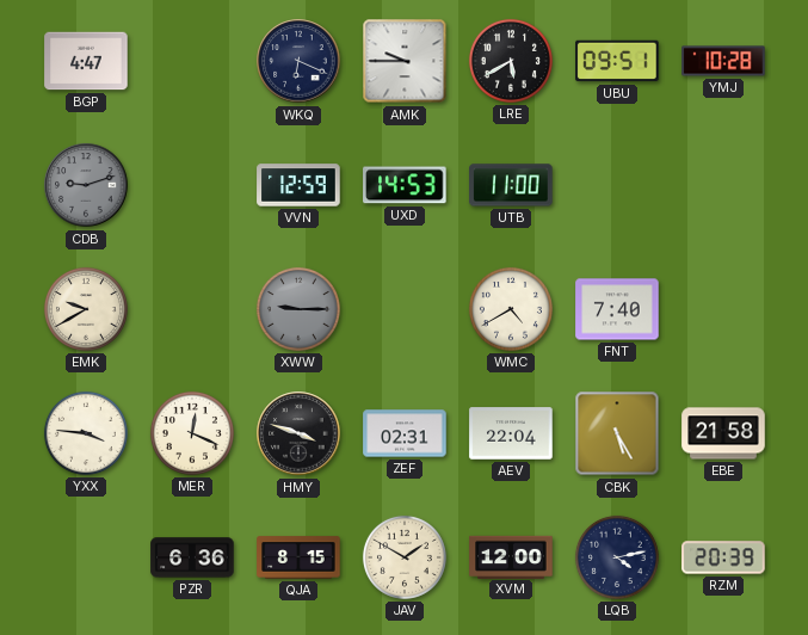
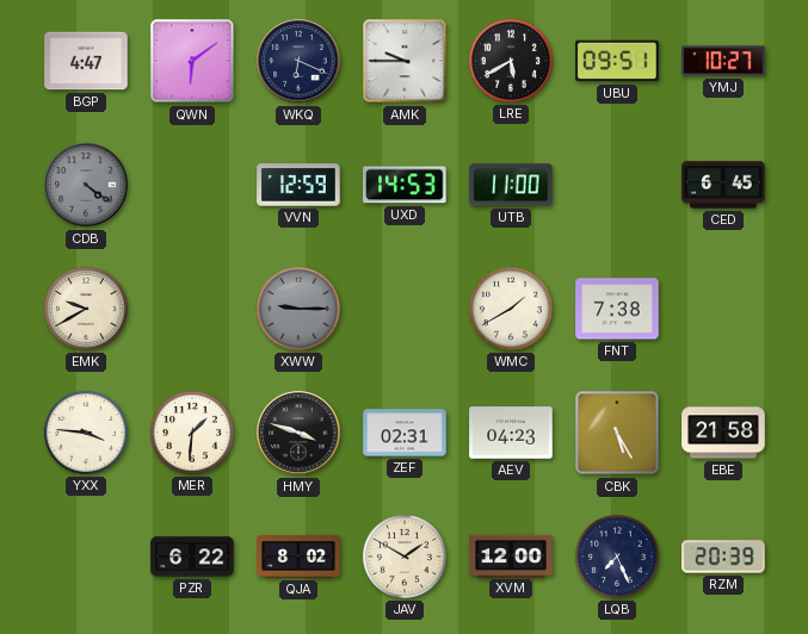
QWN: none -> 6:09 (192, 61)
YMJ: 10:28 -> 10:27 (723, 61)
CDB: 9:12 -> 4:21 (86, 185)
CED: none -> 6:45 (723, 185)
WMC: 4:40 -> 1:40 (511, 309)
FNT: 7:40 -> 7:38 (617, 309)
MER: 12:19 -> 1:31 (192, 433)
AEV: 22:04 -> 04:23 (511, 433)
PZR: 6:36 -> 6:22 (192, 557)
QJA: 8:15 -> 8:02 (298, 557)
LQB: 4:13 -> 7:26 (617, 557)
